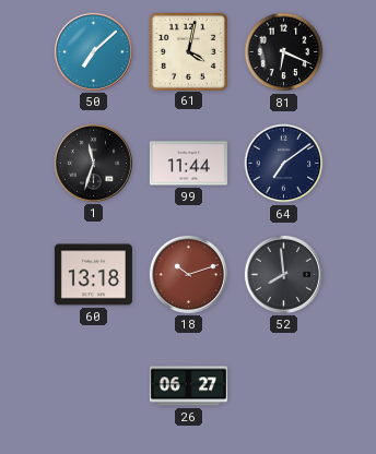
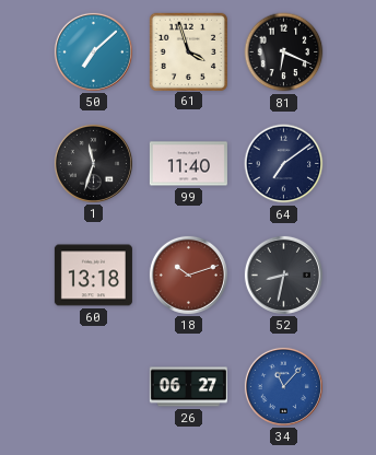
61: 4:02 -> 3:57 (188, 51)
99: 11:44 -> 11:40 (188, 164)
52: 7:59 -> 8:32 (283, 275)
34: none -> 11:07 (283, 386)
